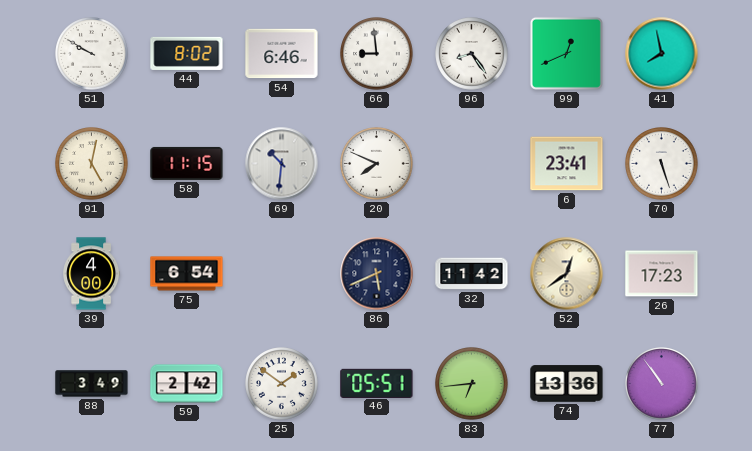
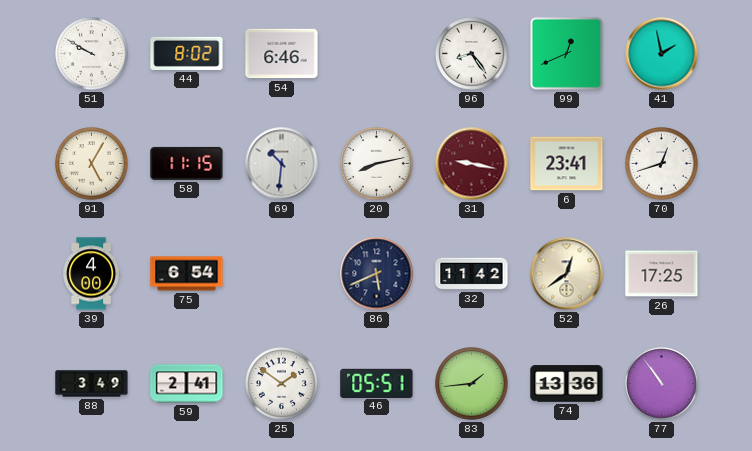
66: 8:59 -> none (377, 54)
41: 7:58 -> 1:58 (662, 54)
91: 5:02 -> 5:05 (92, 164)
20: 7:49 -> 8:13 (377, 164)
31: none -> 9:17 (472, 164)
70: 5:27 -> 12:42 (662, 164)
26: 17:23 -> 17:25 (662, 274)
59: 2:42 -> 2:41 (187, 384)
83: 6:44 -> 1:44 (472, 384)
